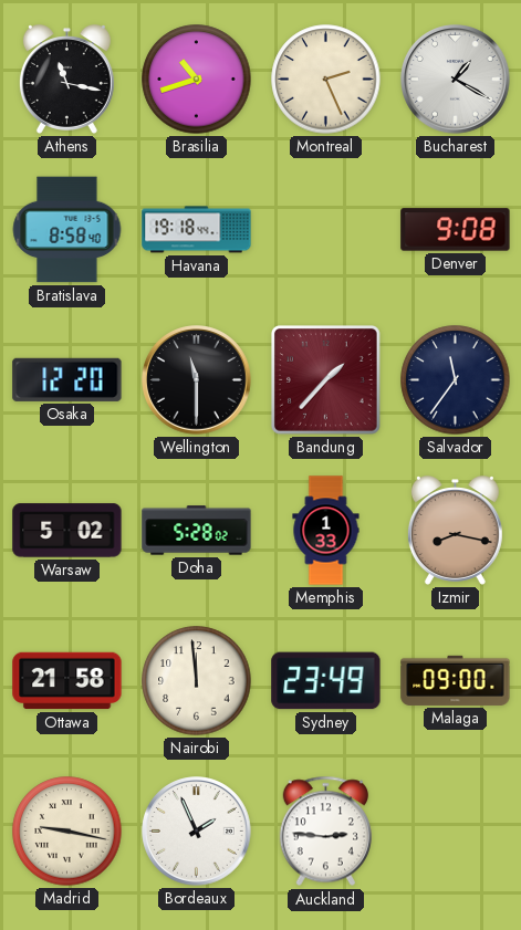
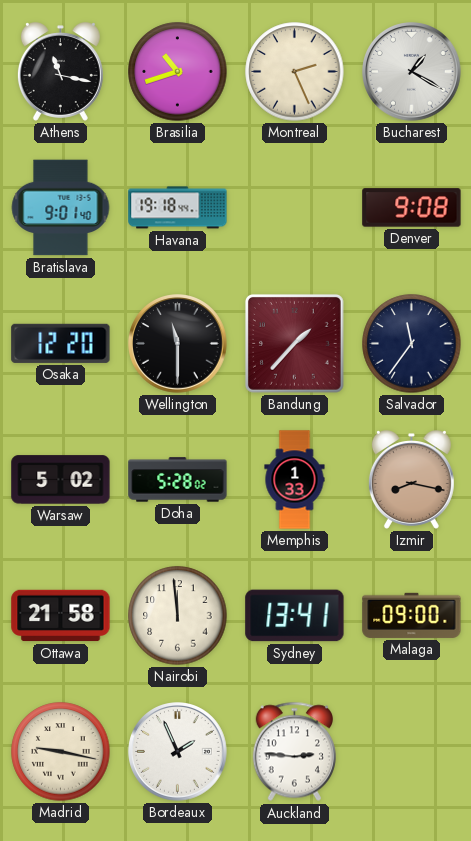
Bratislava: 8:58 -> 9:01 (61, 208)
Sydney: 23:49 -> 13:41 (295, 616)
